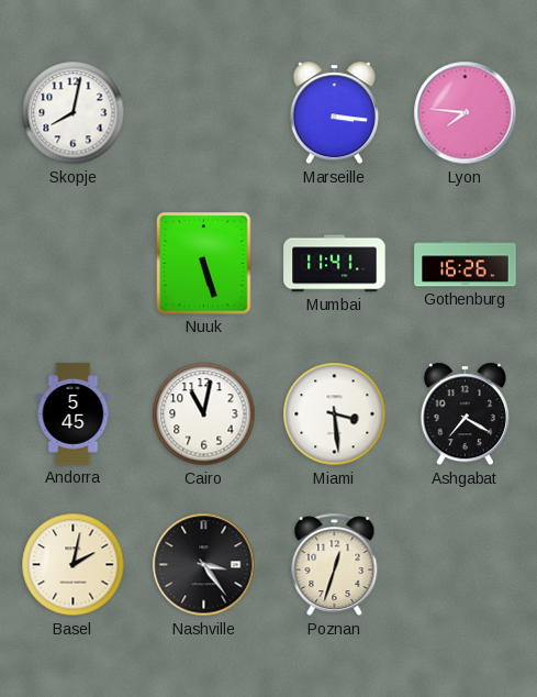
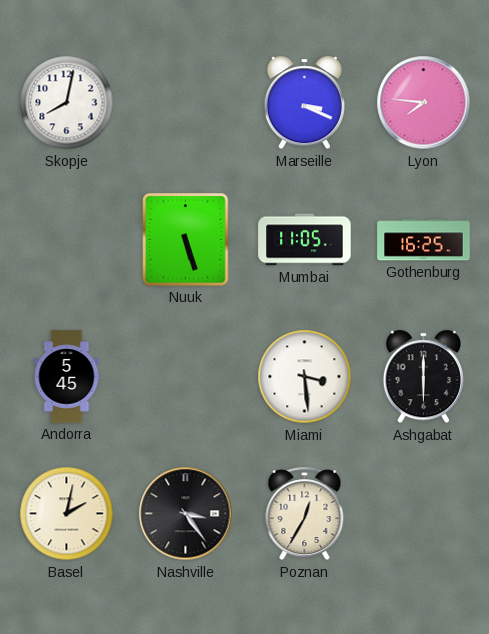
Marseille: 3:16 -> 3:19 (304, 103)
Mumbai: 11:41 -> 11:05 (305, 240)
Gothenburg: 16:26 -> 16:25 (424, 240)
Cairo: 11:02 -> none (204, 414)
Ashgabat: 7:20 -> 6:00 (423, 377)
Poznan: 12:33 -> 12:35 (305, 514)
